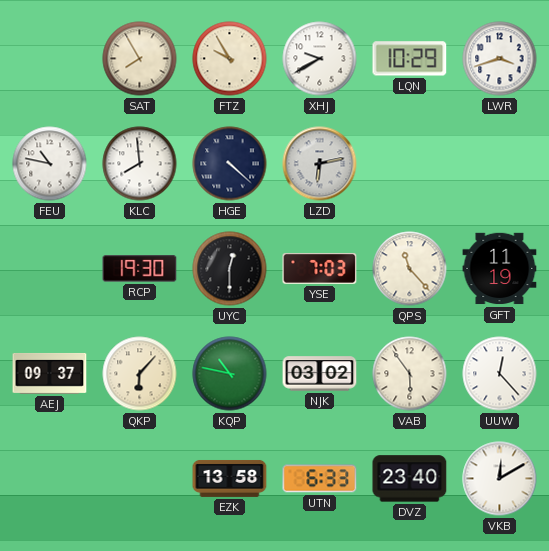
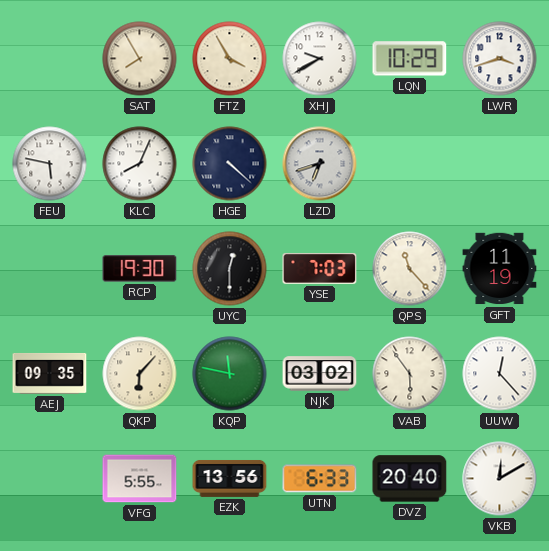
FTZ: 9:55 -> 3:55 (230, 59)
FEU: 10:47 -> 5:47 (50, 164)
KLC: 7:59 -> 8:04 (140, 164)
LZD: 6:13 -> 6:42 (320, 164)
AEJ: 09:37 -> 09:35 (50, 373)
KQP: 10:47 -> 11:47 (230, 374)
VFG: none -> 5:55 (140, 479)
EZK: 13:58 -> 13:56 (230, 478)
DVZ: 23:40 -> 20:40 (410, 479)
